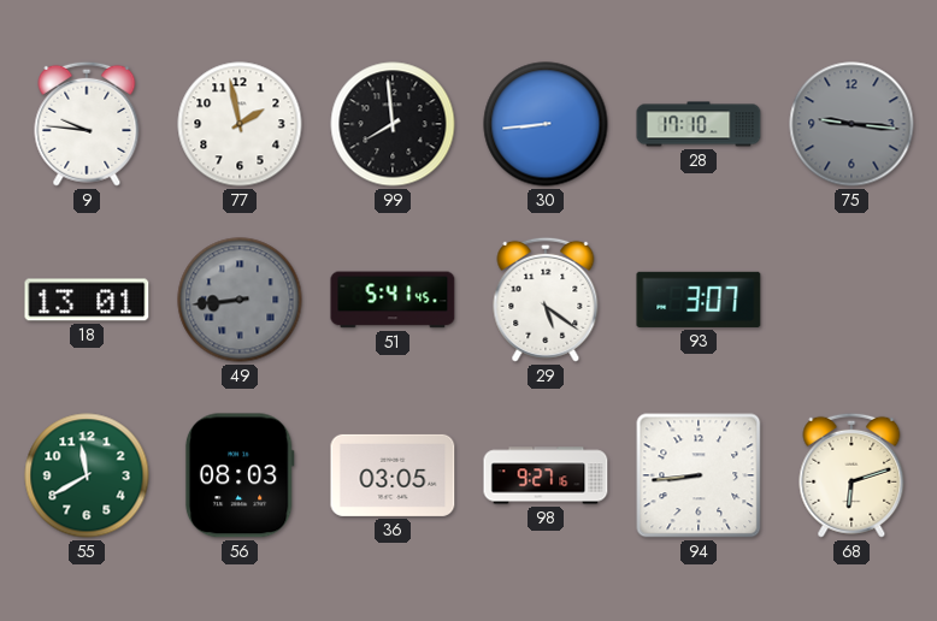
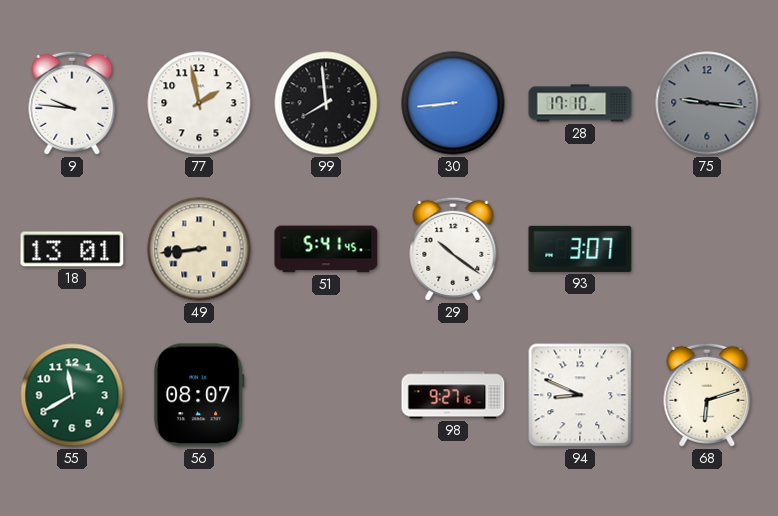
49 dial: grey -> cream (199, 249)
29: 5:21 -> 10:21 (453, 249)
56: 08:03 -> 08:07 (199, 395)
36: 03:05 -> none (393, 475)
94: 8:44 -> 8:49 (580, 395)
